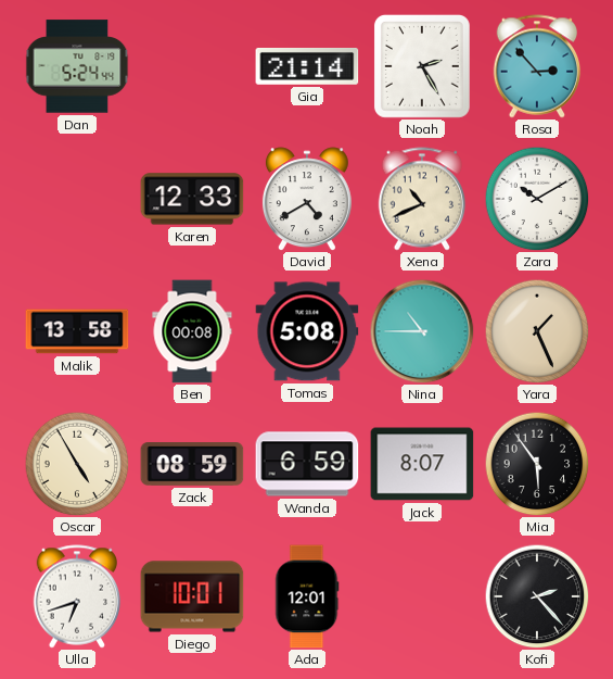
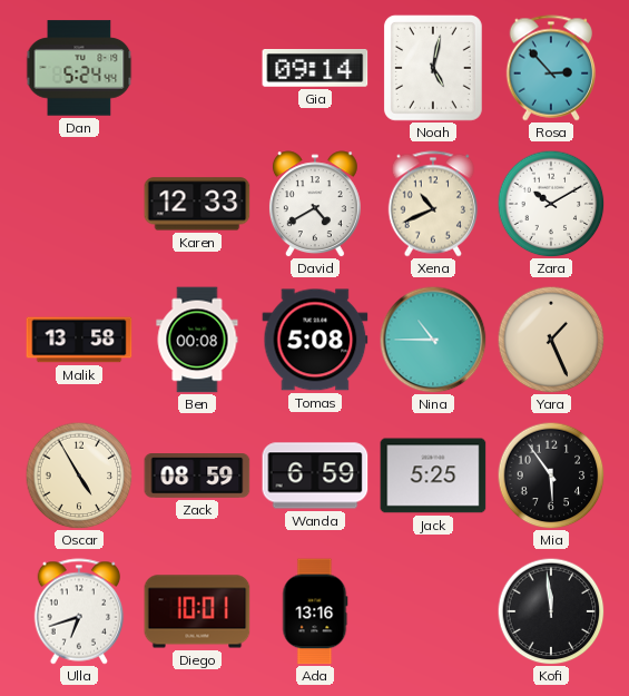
Gia: 21:14 -> 09:14 (315, 69)
Noah: 2:25 -> 5:02 (433, 68)
Jack: 8:07 -> 5:25 (433, 476)
Ada: 12:01 -> 13:16 (315, 611)
Kofi: 2:23 -> 11:59 (551, 611)
